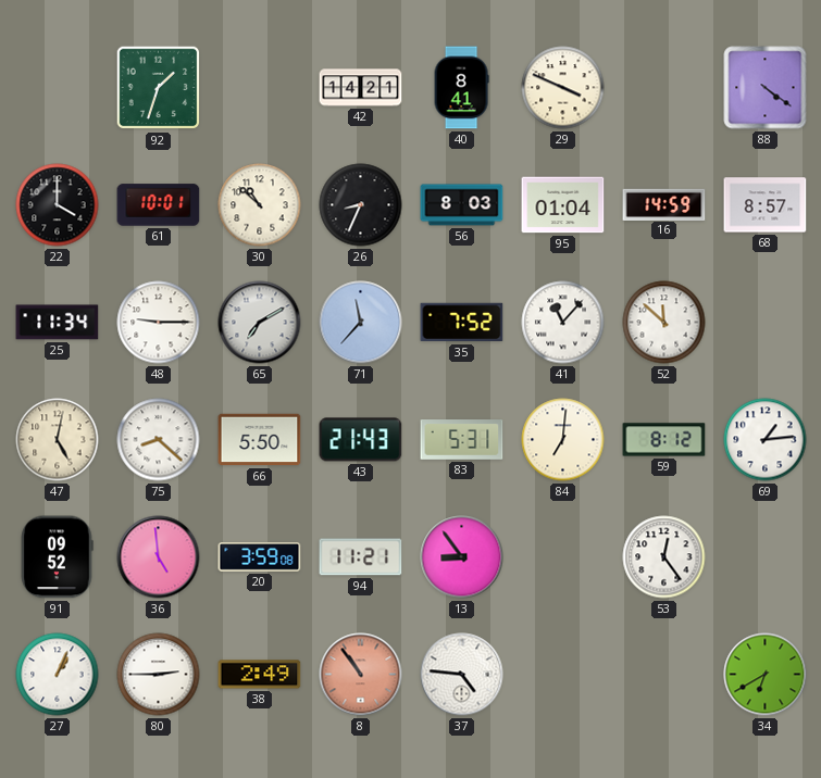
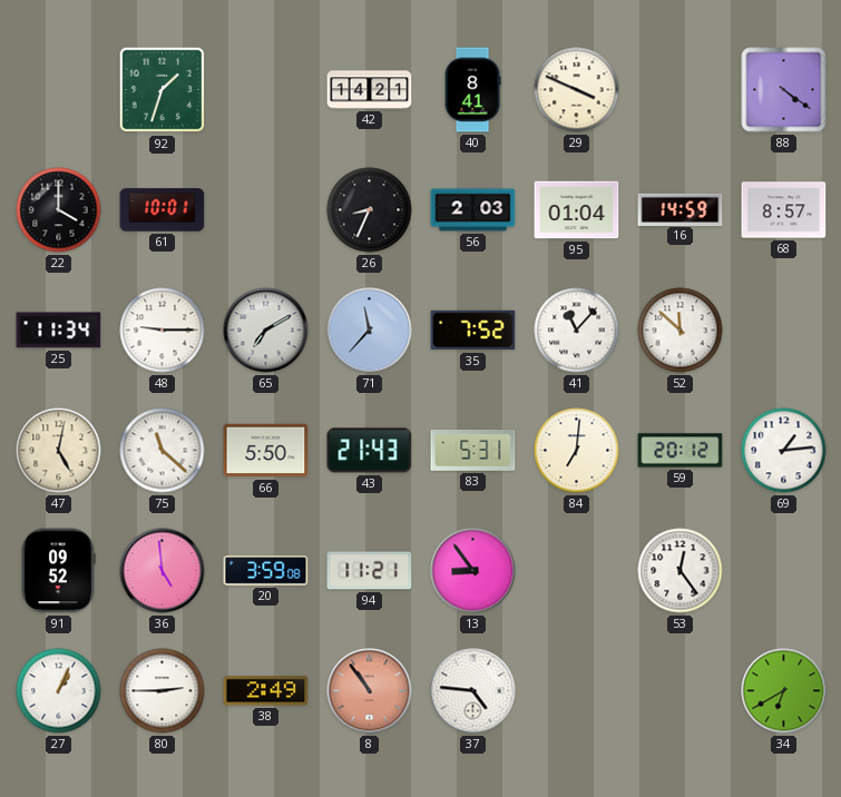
30: 10:52 -> none (260, 205)
56: 8:03 -> 2:03 (473, 210)
75: 8:22 -> 11:22 (163, 451)
59: 8:12 -> 20:12 (681, 451)
